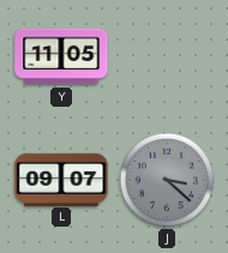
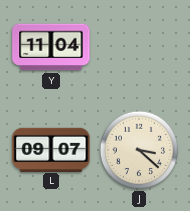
Y: 11:05 -> 11:04 (51, 47)
J dial: grey -> cream (139, 150)
